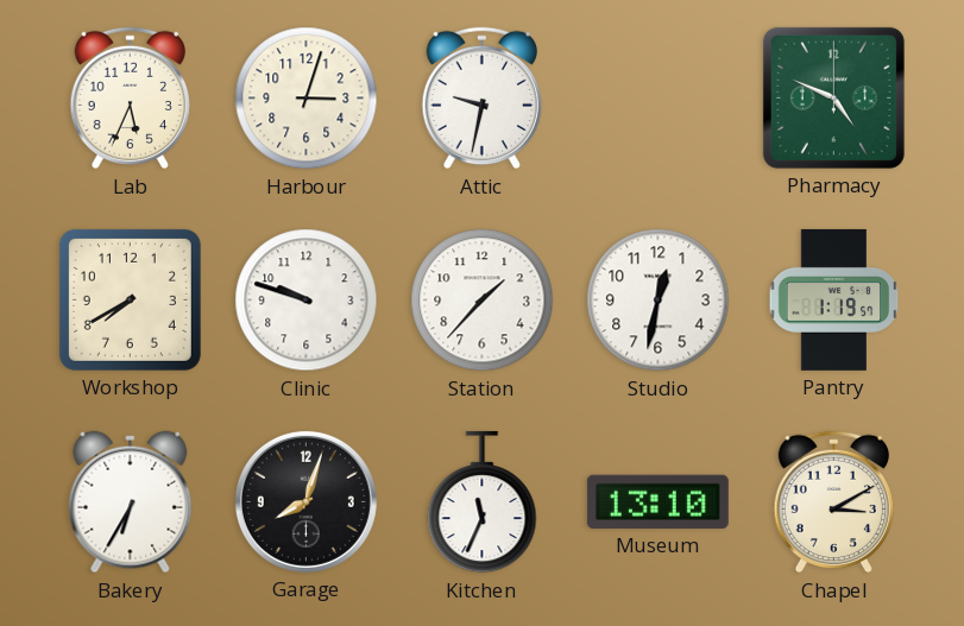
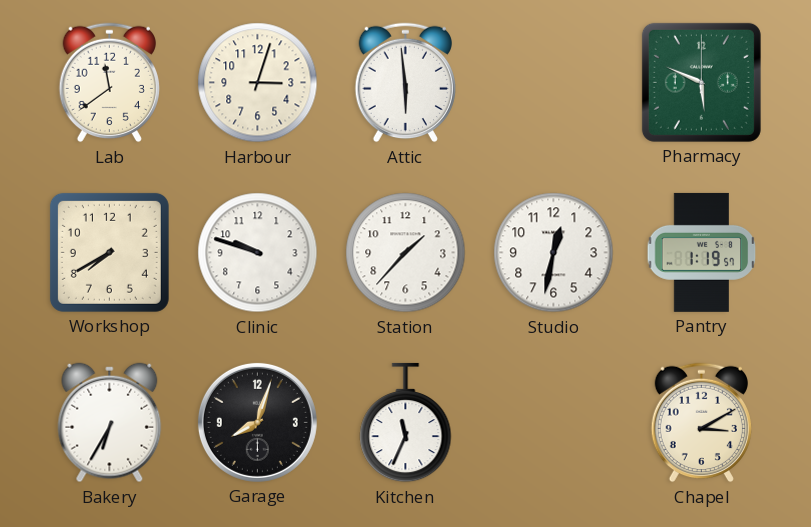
Lab: 5:34 -> 11:39 (109, 83)
Attic: 9:32 -> 5:59 (405, 83)
Pharmacy: 4:49 -> 5:49 (701, 82)
Museum: 13:10 -> none (657, 501)
